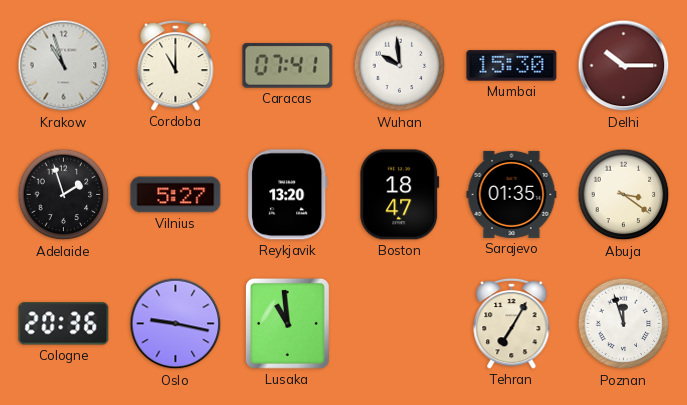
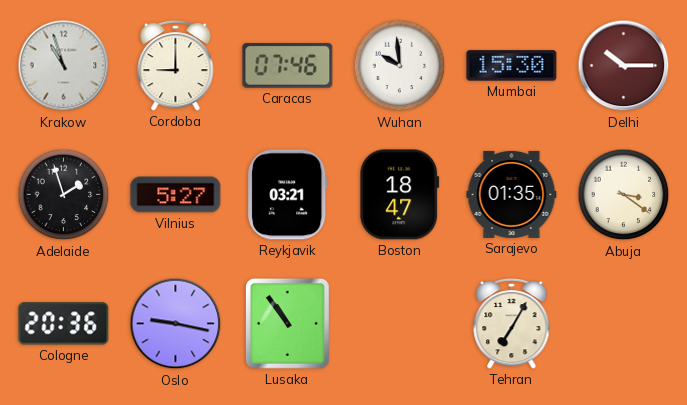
Cordoba: 11:00 -> 9:00 (176, 65)
Caracas: 07:41 -> 07:46 (288, 66)
Reykjavik: 13:20 -> 03:21 (288, 195)
Lusaka: 10:59 -> 10:54 (287, 323)
Poznan: 11:57 -> none (624, 324)
